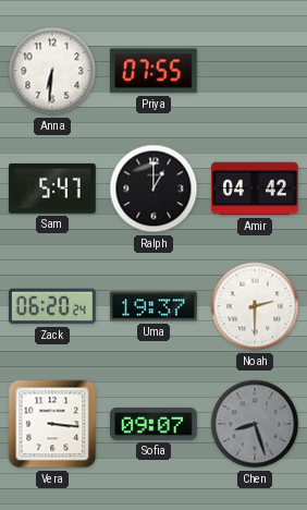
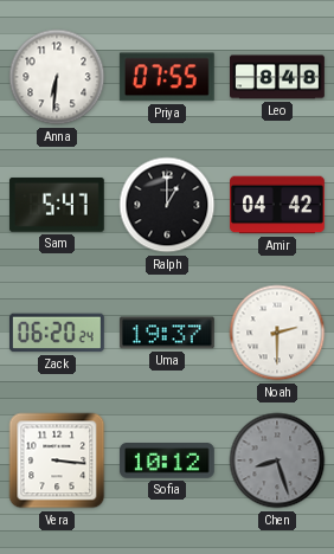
Leo: none -> 8:48 (278, 77)
Sofia: 09:07 -> 10:12 (167, 460)
